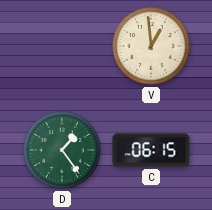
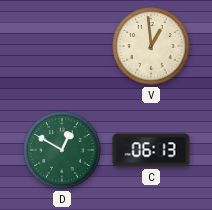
D: 1:24 -> 12:50 (62, 150)
C: 06:15 -> 06:13 (151, 150)
